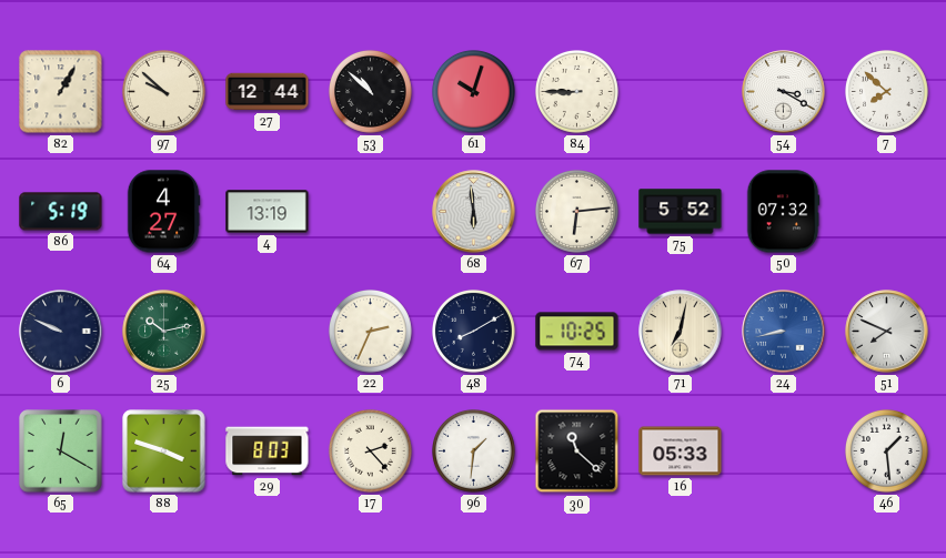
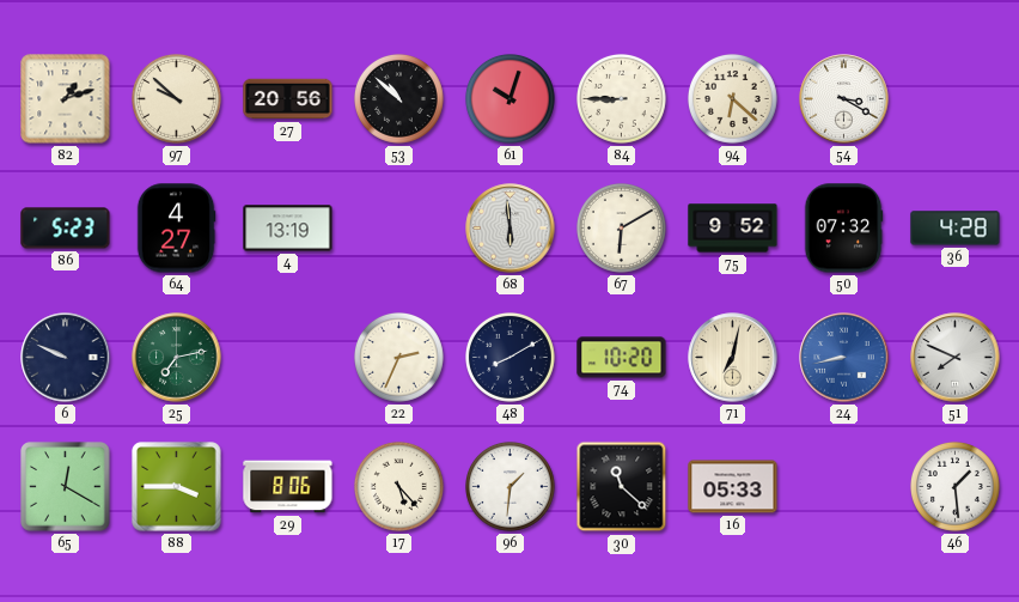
82: 1:05 -> 1:12 (66, 99)
27: 12:44 -> 20:56 (288, 99)
94: none -> 6:22 (733, 99)
7: 7:52 -> none (887, 92)
86: 5:19 -> 5:23 (66, 229)
67: 6:14 -> 6:10 (622, 229)
75: 5:52 -> 9:52 (733, 229)
36: none -> 4:28 (956, 229)
25: 10:13 -> 7:13 (177, 358)
74: 10:25 -> 10:20 (622, 358)
88: 3:48 -> 3:45 (177, 487)
29: 8:03 -> 8:06 (288, 487)
17: 2:23 -> 5:23 (399, 487)
